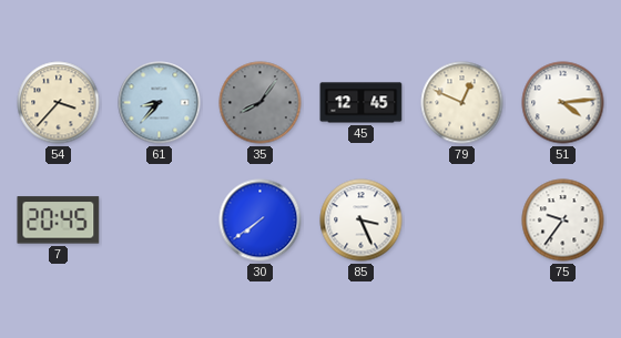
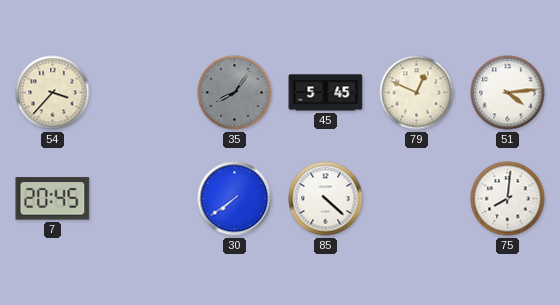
61: 8:37 -> none (160, 103)
45: 12:45 -> 5:45 (326, 93)
85: 3:26 -> 4:22 (326, 199)
75: 9:36 -> 8:01 (508, 199)
